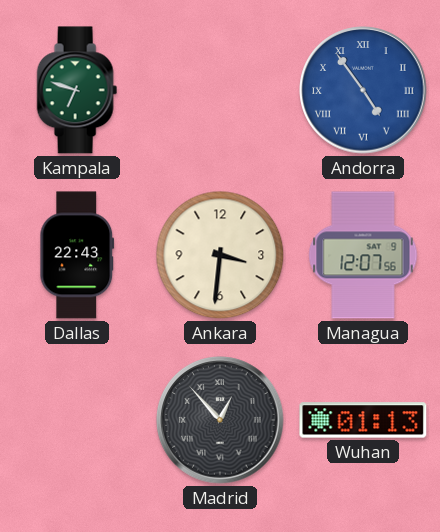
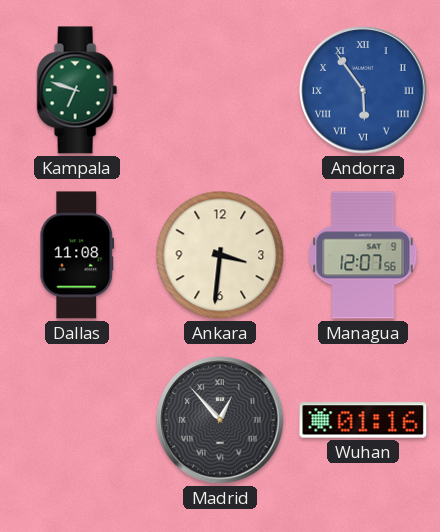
Andorra: 4:54 -> 5:54 (363, 90)
Dallas: 22:43 -> 11:08 (77, 255)
Wuhan: 01:13 -> 01:16 (363, 420)
